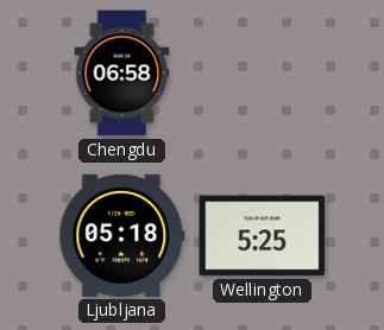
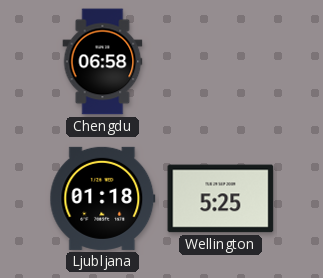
Ljubljana: 05:18 -> 01:18 (103, 198)
